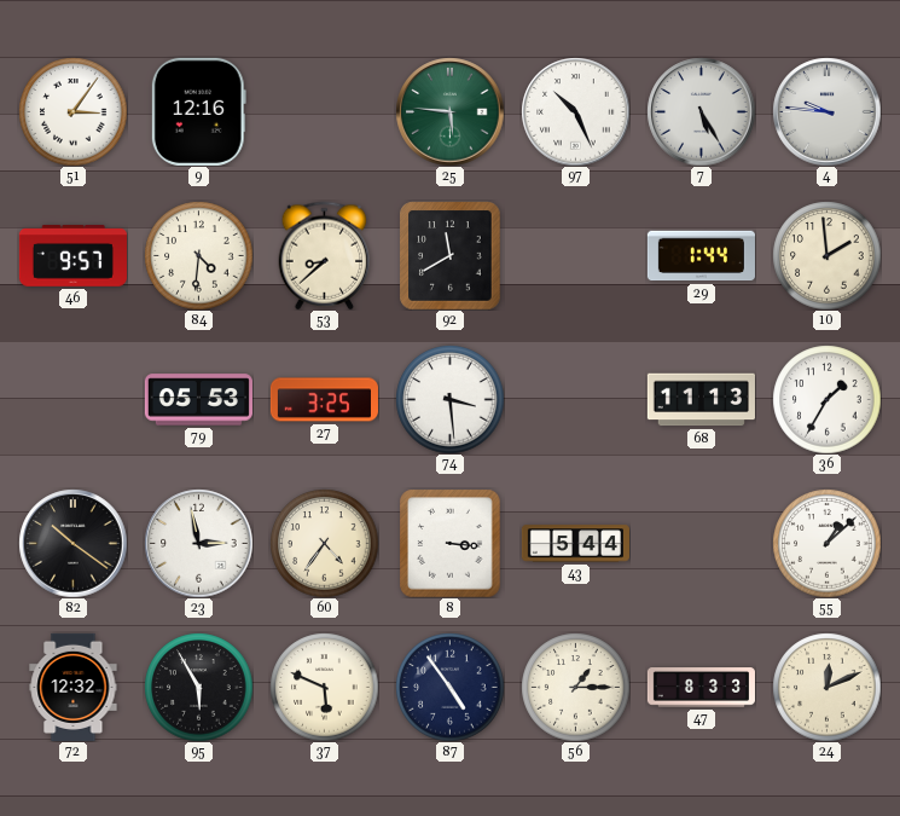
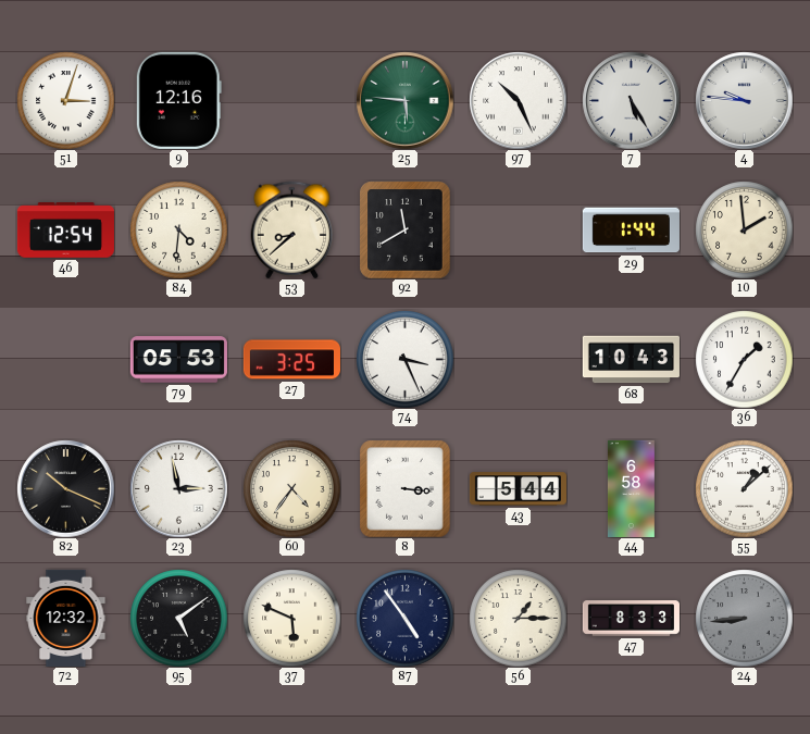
51: 3:06 -> 3:03 (65, 100)
46: 9:57 -> 12:54 (65, 231)
74: 3:29 -> 3:26 (404, 359)
68: 11:13 -> 10:43 (631, 360)
82: 10:21 -> 10:19 (65, 488)
44: none -> 6:58 (631, 488)
95: 5:55 -> 5:09 (178, 618)
24: 12:11 -> 8:44 (744, 618)
24 dial: cream -> grey (744, 618)
